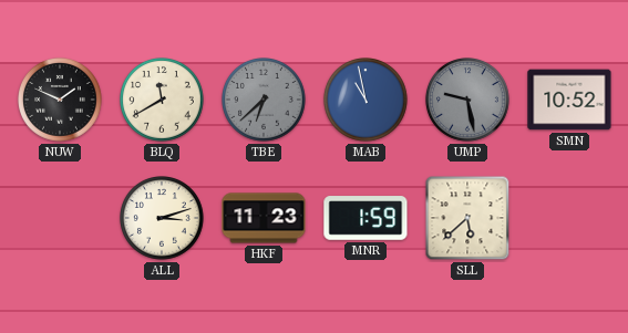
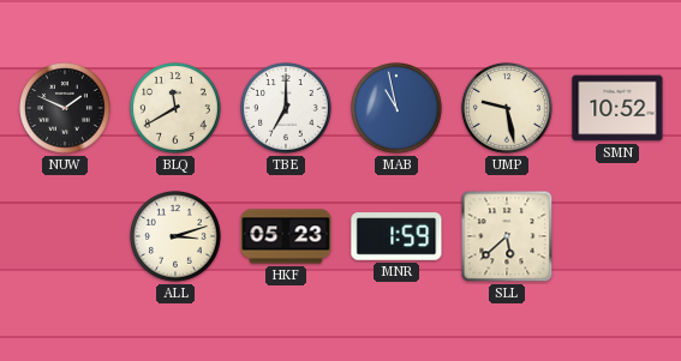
TBE: 6:38 -> 7:00 (287, 109)
TBE dial: grey -> white (287, 109)
UMP dial: grey -> cream (508, 109)
HKF: 11:23 -> 05:23 (286, 236)
